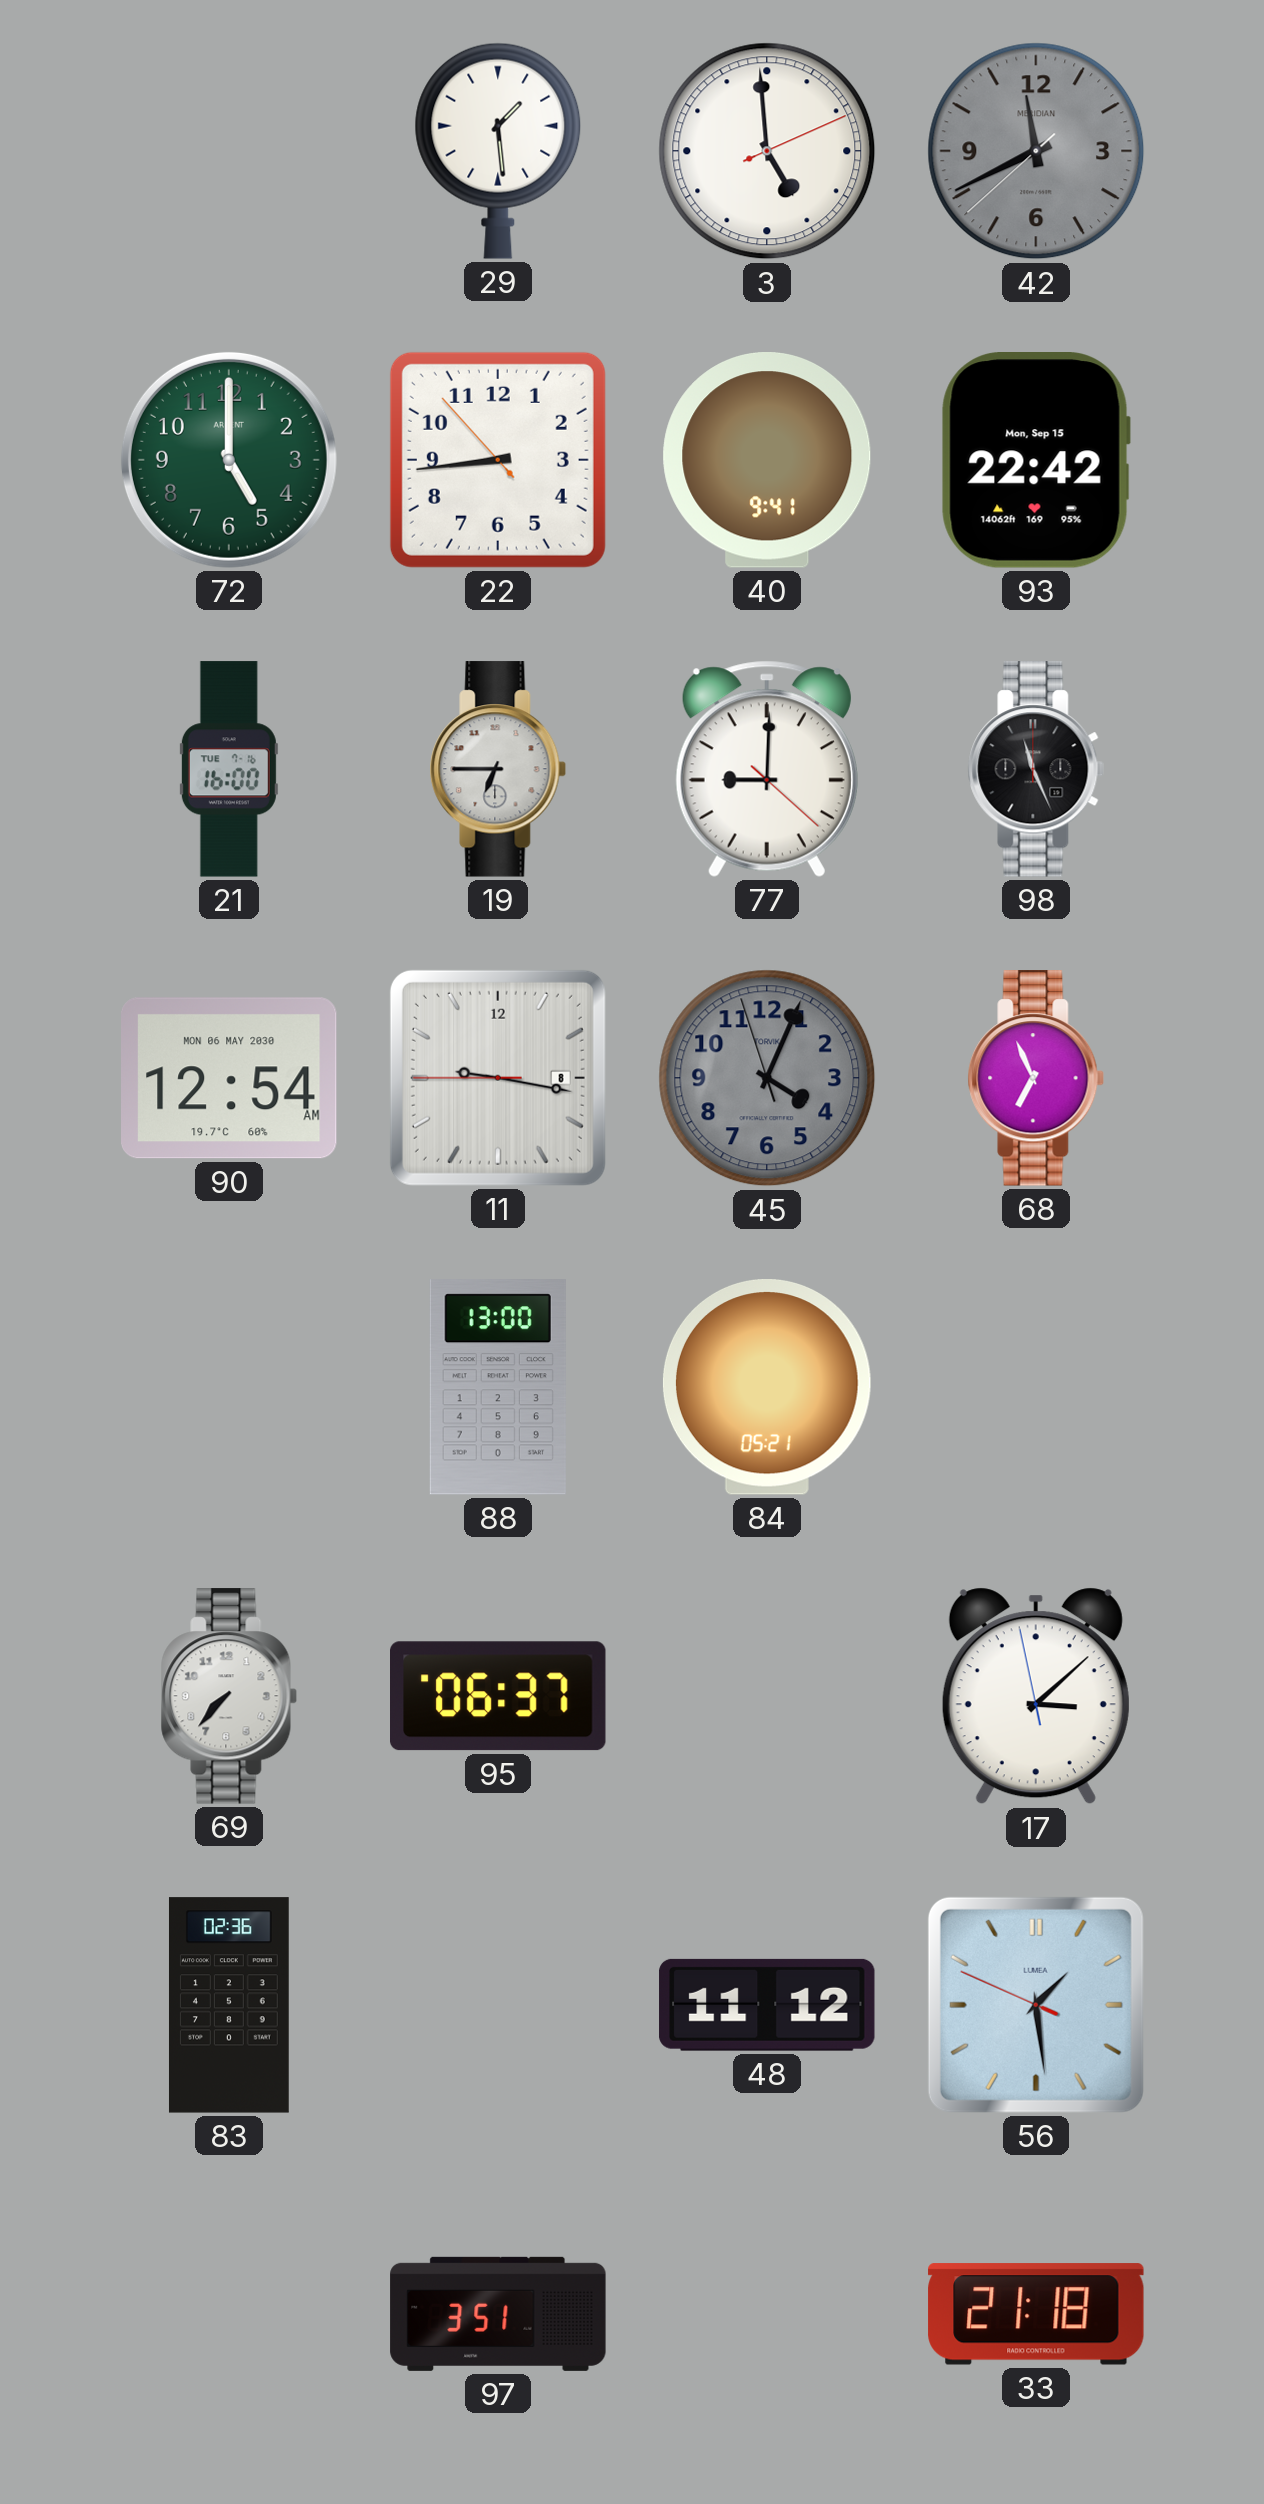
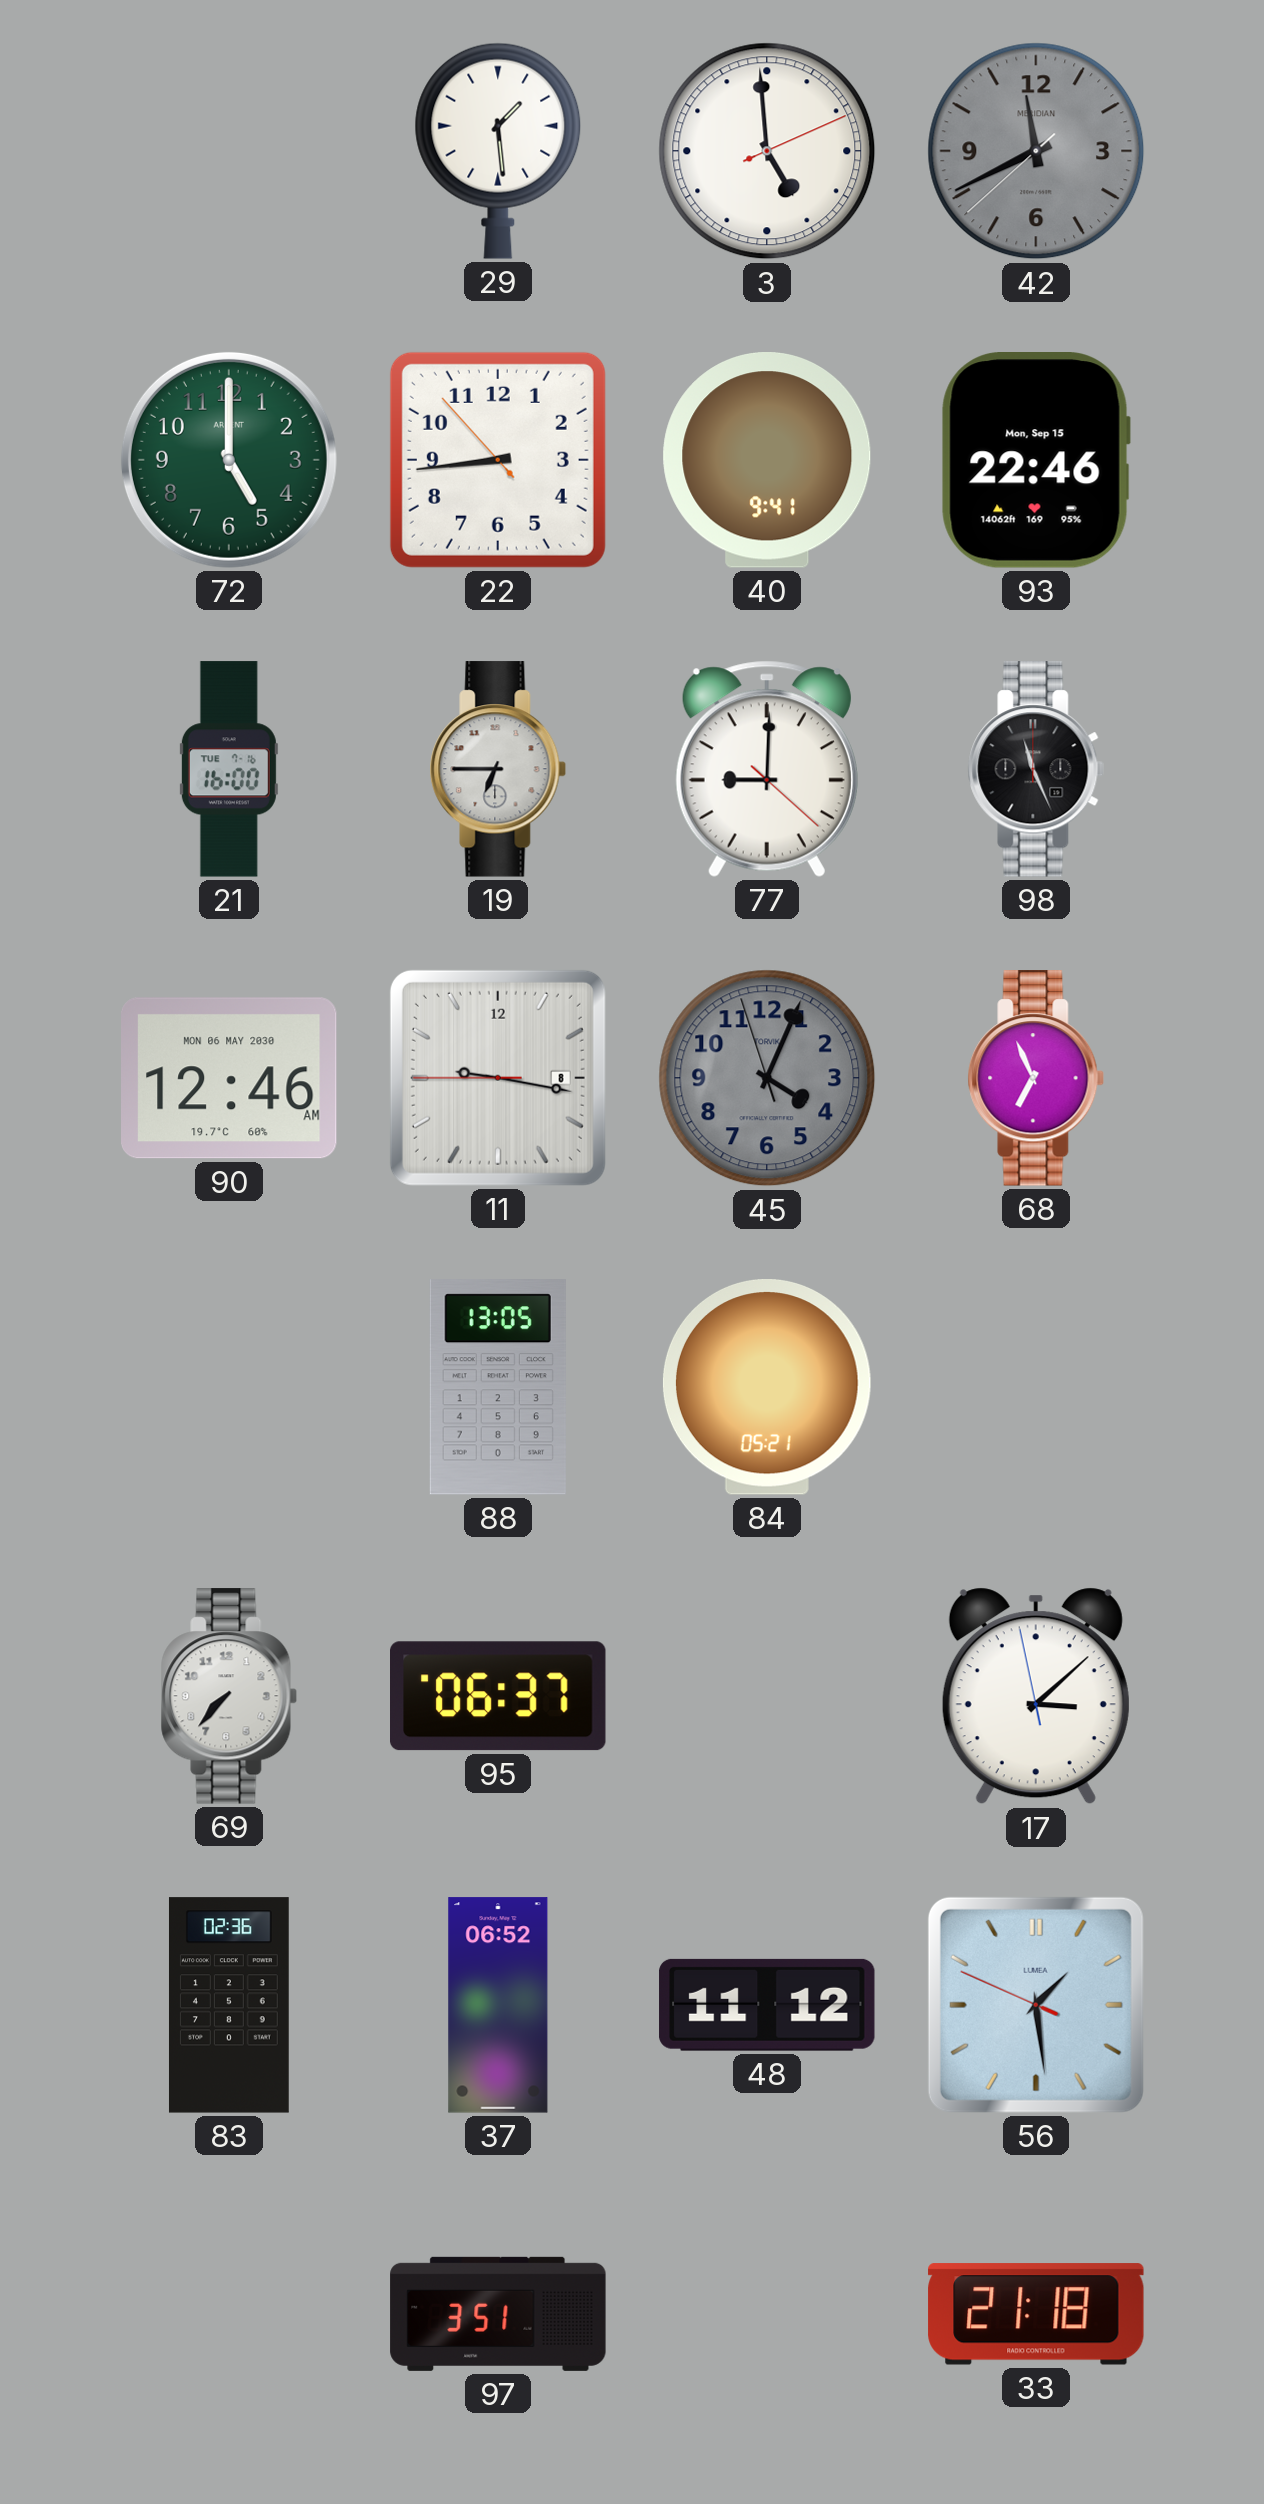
93: 22:42 -> 22:46 (1036, 461)
90: 12:54 -> 12:46 (230, 1078)
88: 13:00 -> 13:05 (498, 1387)
37: none -> 06:52 (498, 2005)
